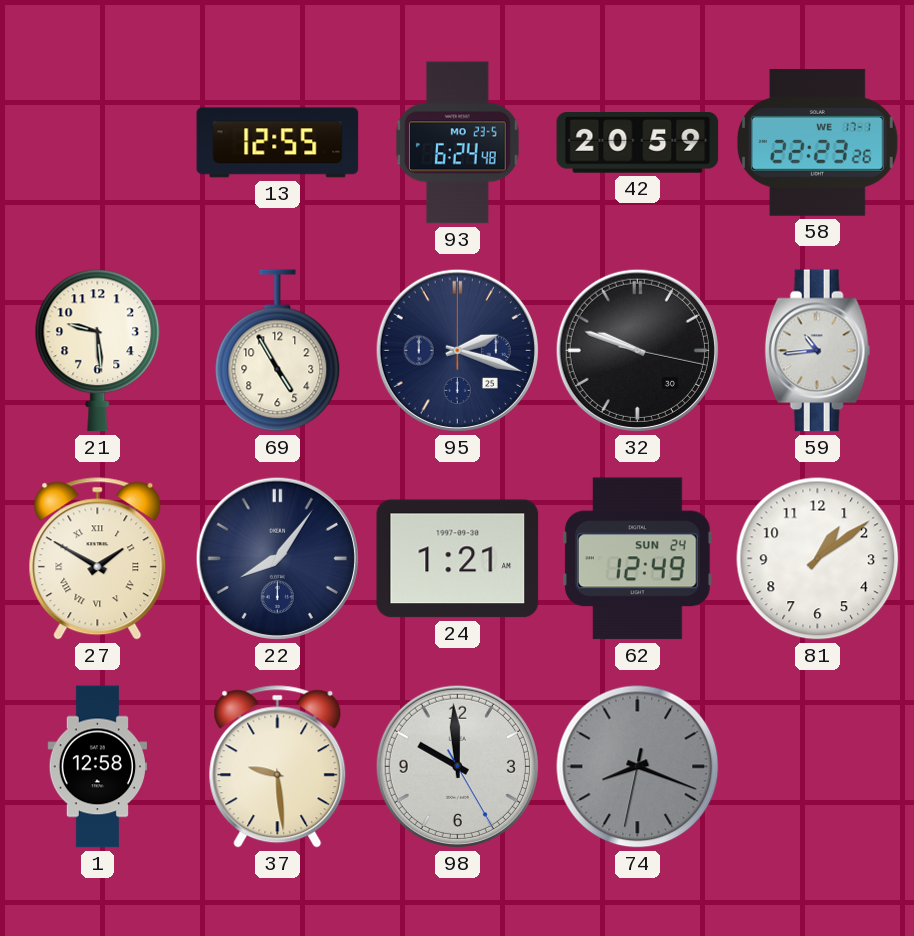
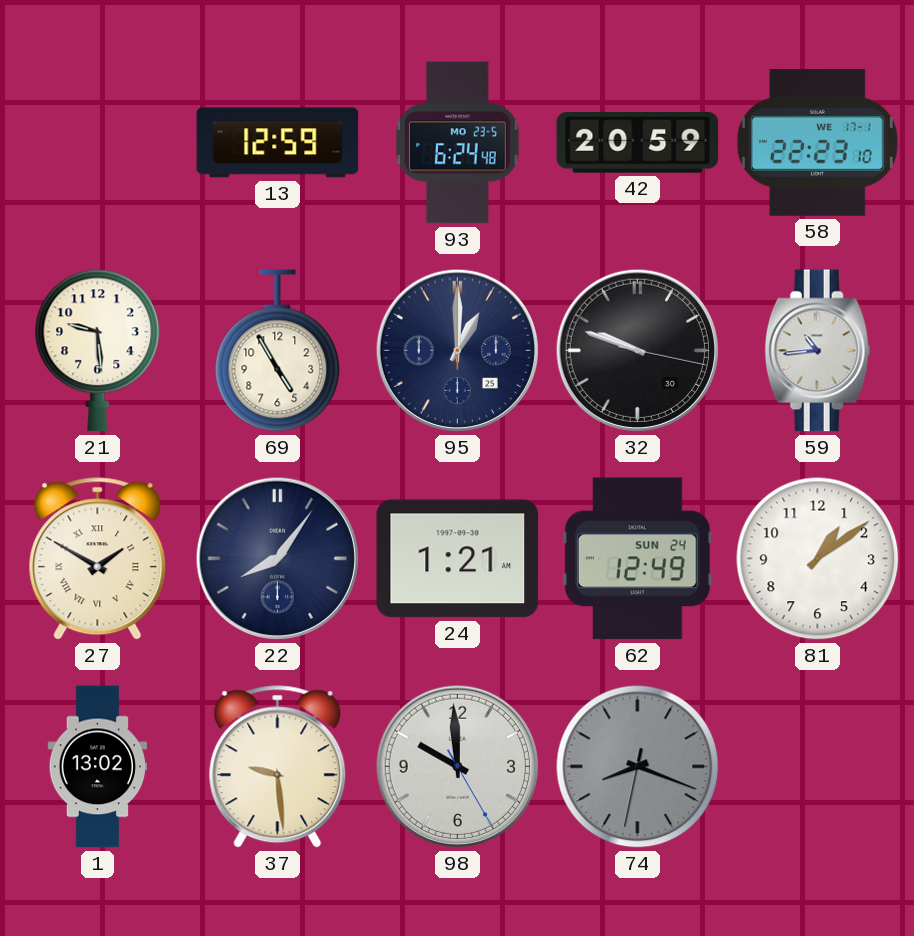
13: 12:55 -> 12:59 (278, 143)
58: 22:23:26 -> 22:23:10 (817, 142)
95: 2:18 -> 1:00 (457, 350)
1: 12:58 -> 13:02 (98, 767)
